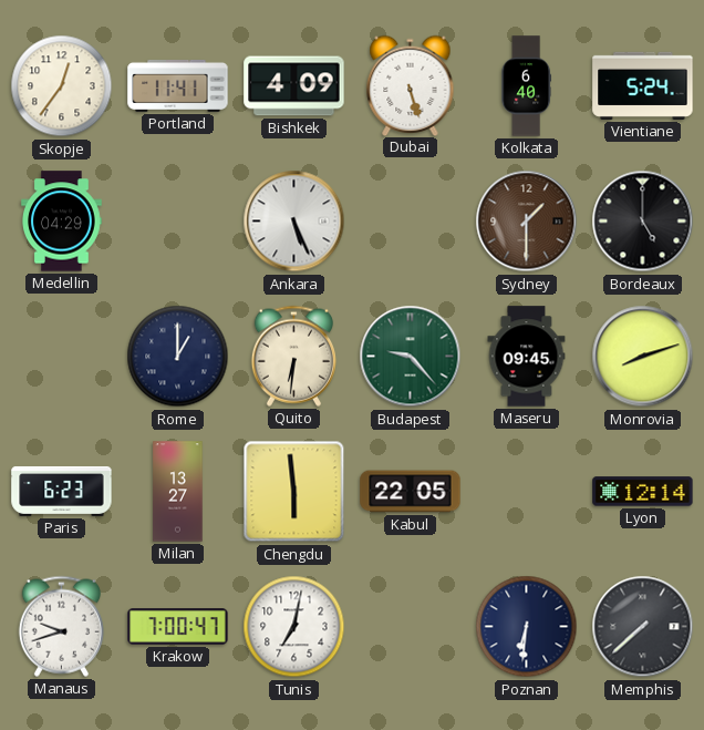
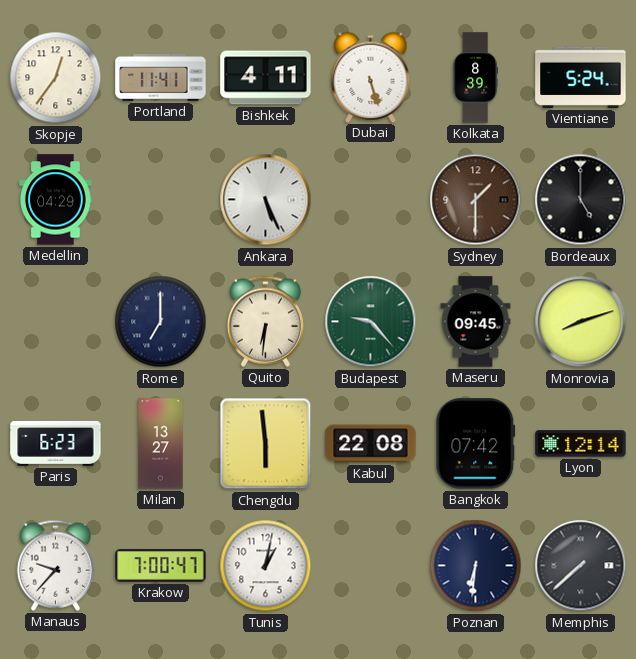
Bishkek: 4:09 -> 4:11 (266, 78)
Kolkata: 6:40 -> 8:39 (475, 78)
Rome: 1:00 -> 7:00 (161, 322)
Kabul: 22:05 -> 22:08 (371, 444)
Bangkok: none -> 07:42 (476, 444)
Manaus: 9:42 -> 9:37 (55, 565)
Tunis: 7:02 -> 1:02 (266, 566)
